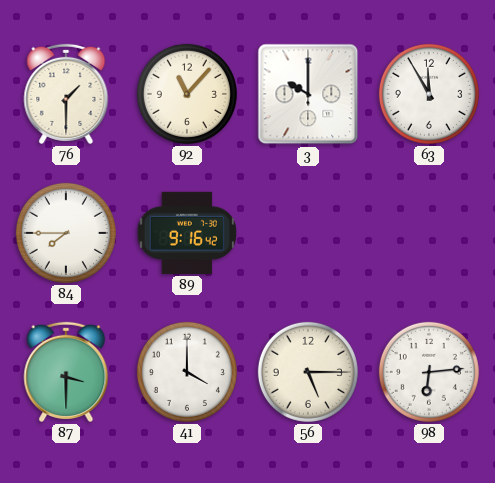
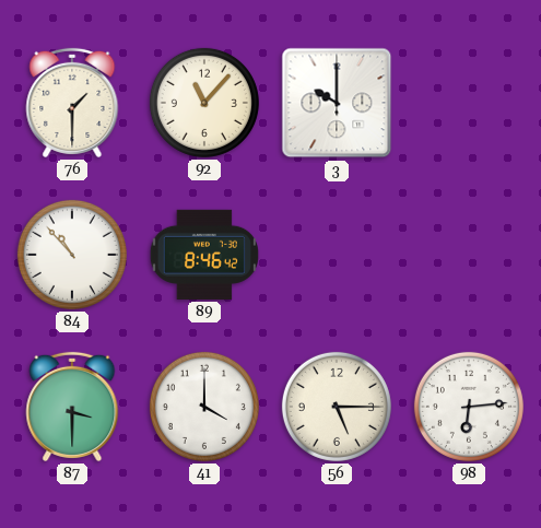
63: 11:55 -> none (429, 94)
84: 7:45 -> 10:53 (72, 255)
89: 9:16 -> 8:46 (204, 255)
